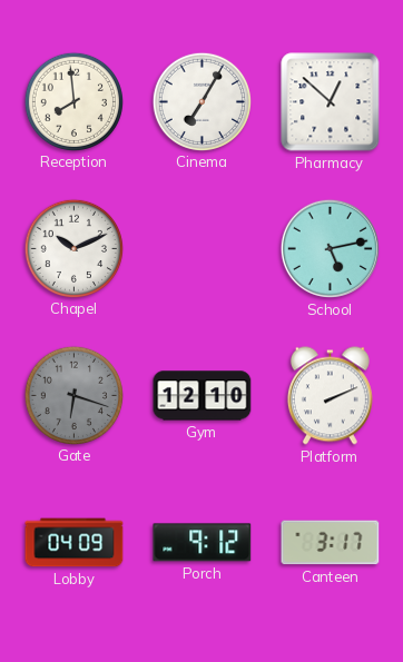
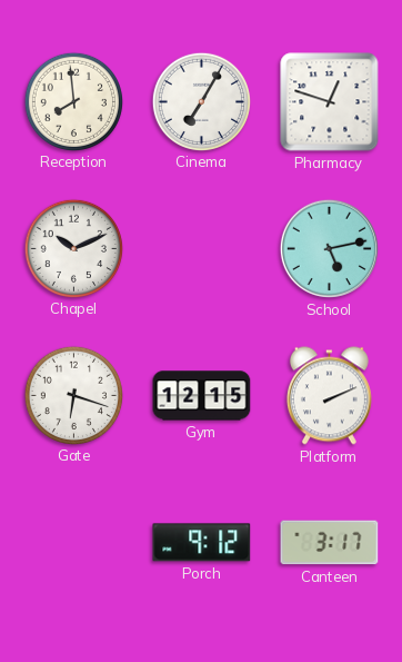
Pharmacy: 12:52 -> 12:48 (330, 102)
Gate dial: grey -> white (73, 395)
Gym: 12:10 -> 12:15 (202, 396)
Lobby: 04:09 -> none (75, 543)
